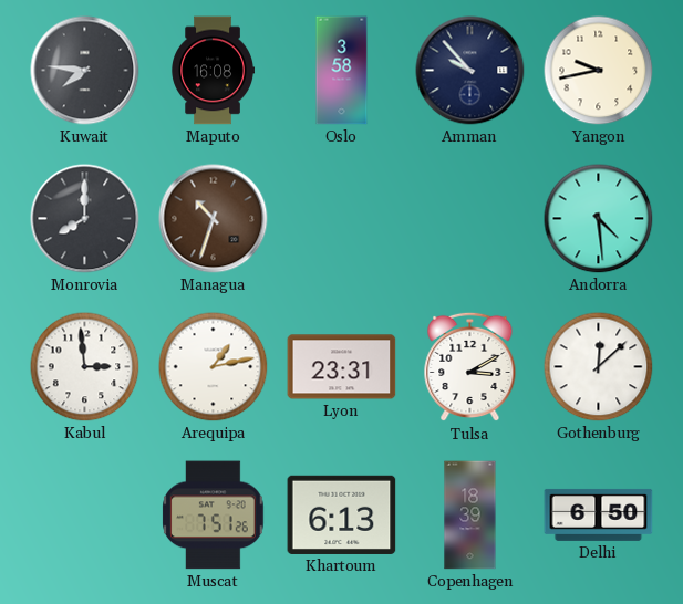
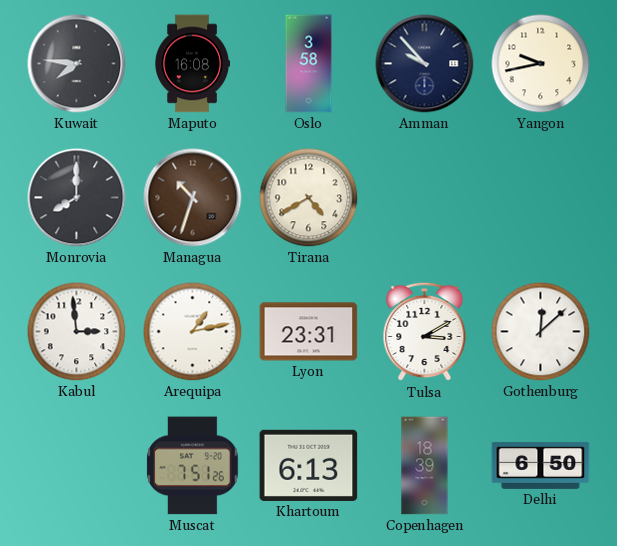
Tirana: none -> 4:40 (309, 198)
Andorra: 4:29 -> none (599, 219)
